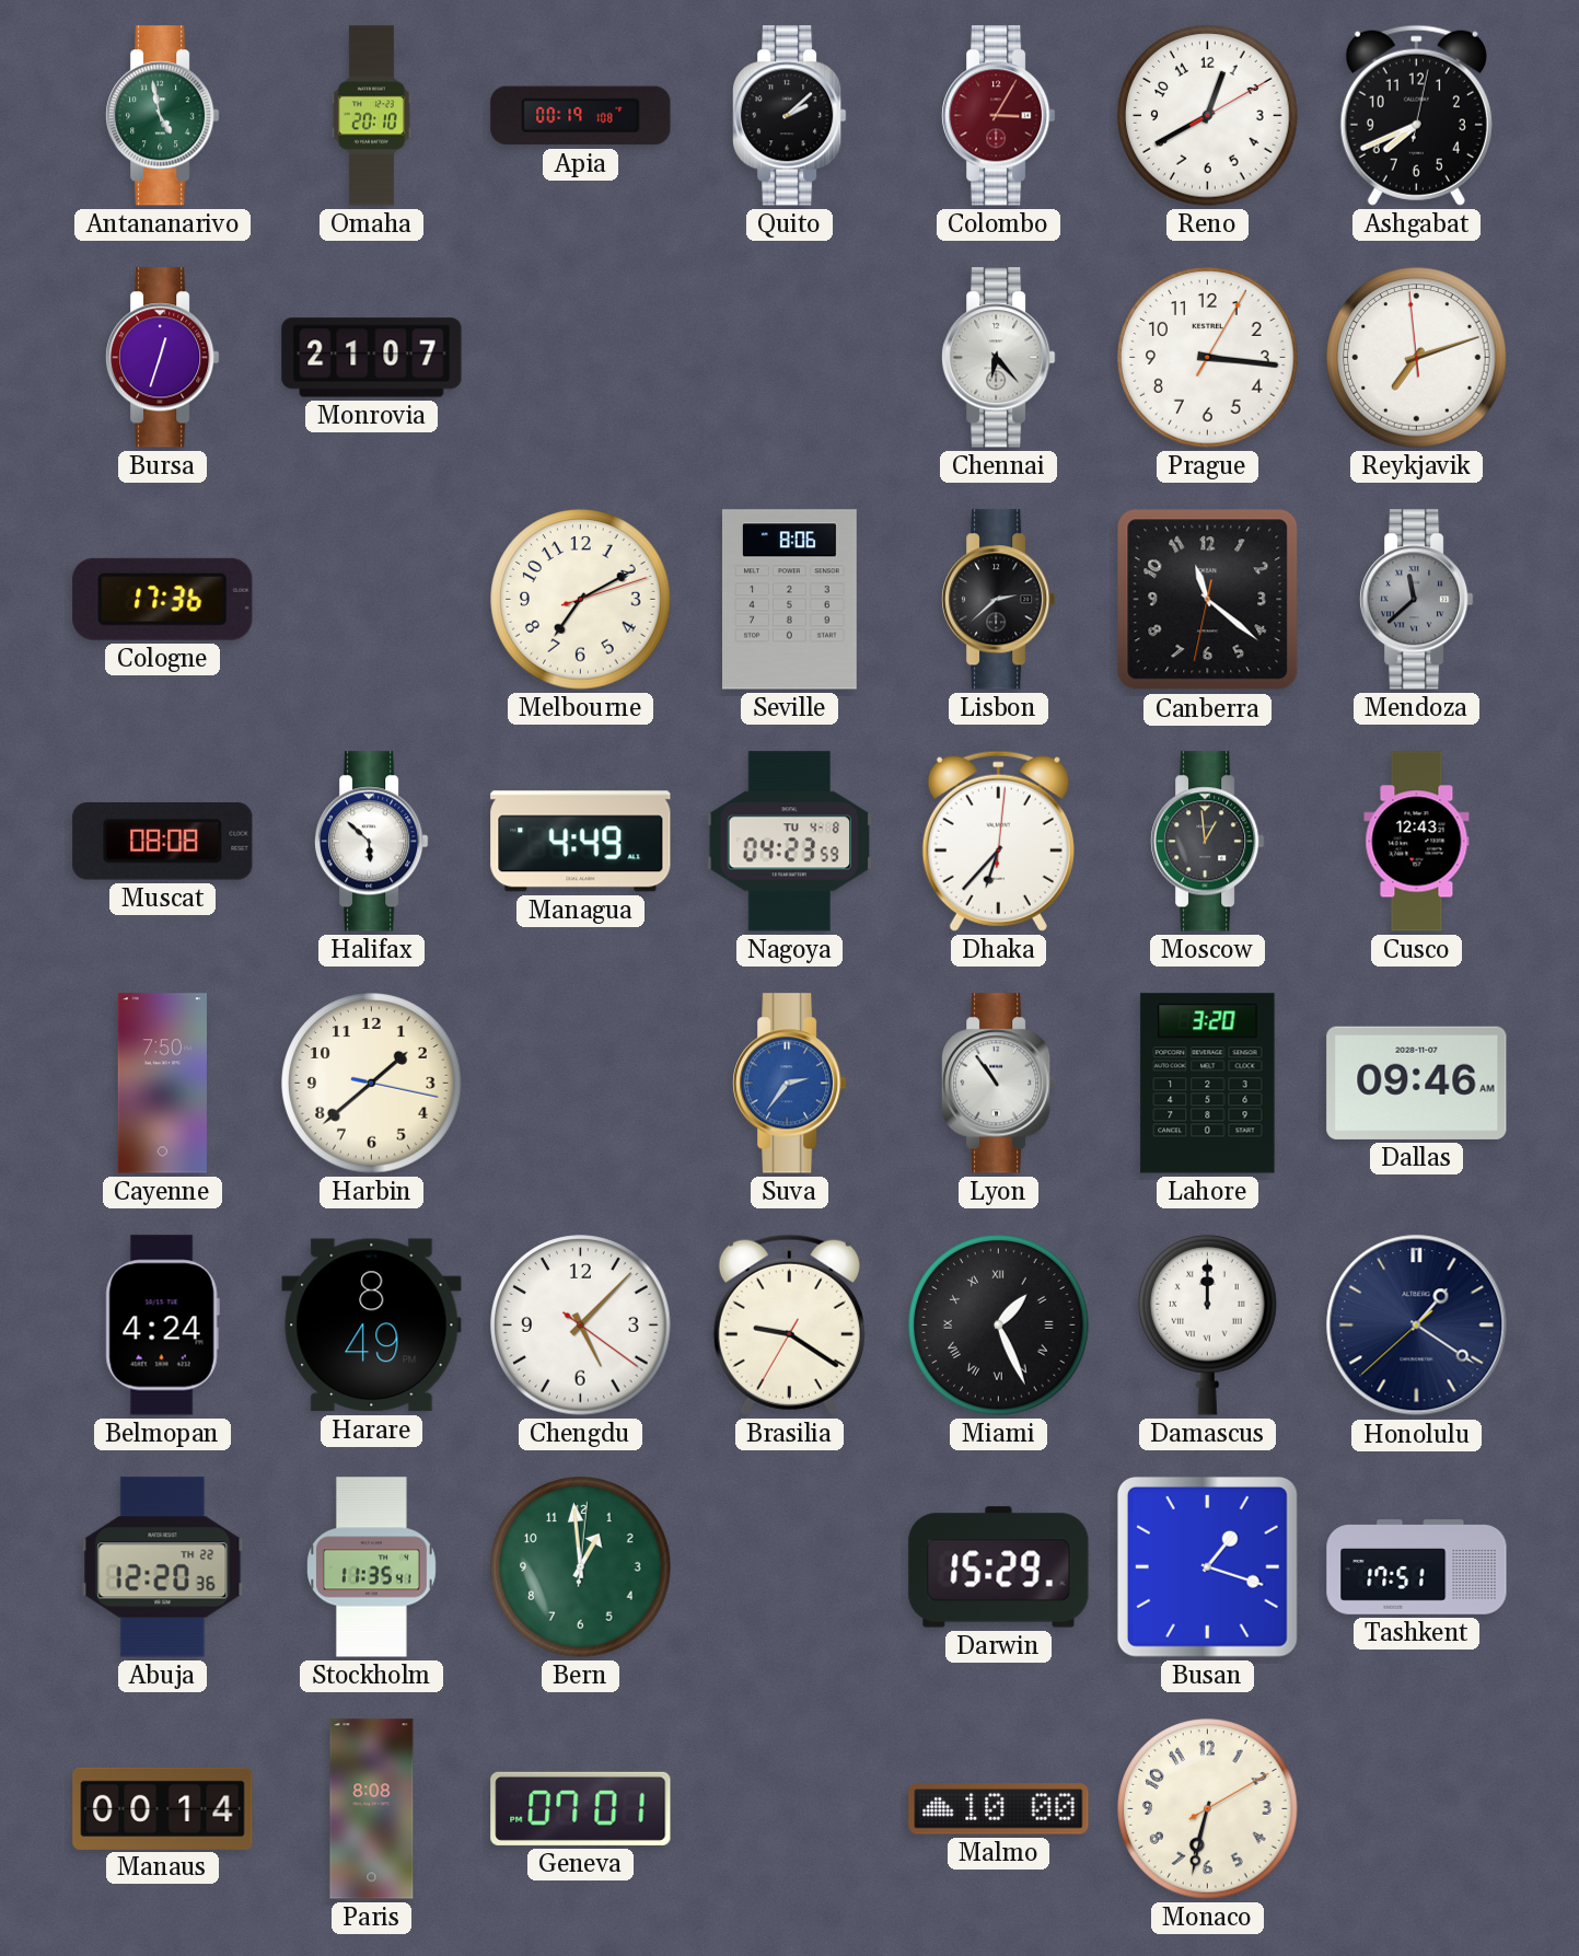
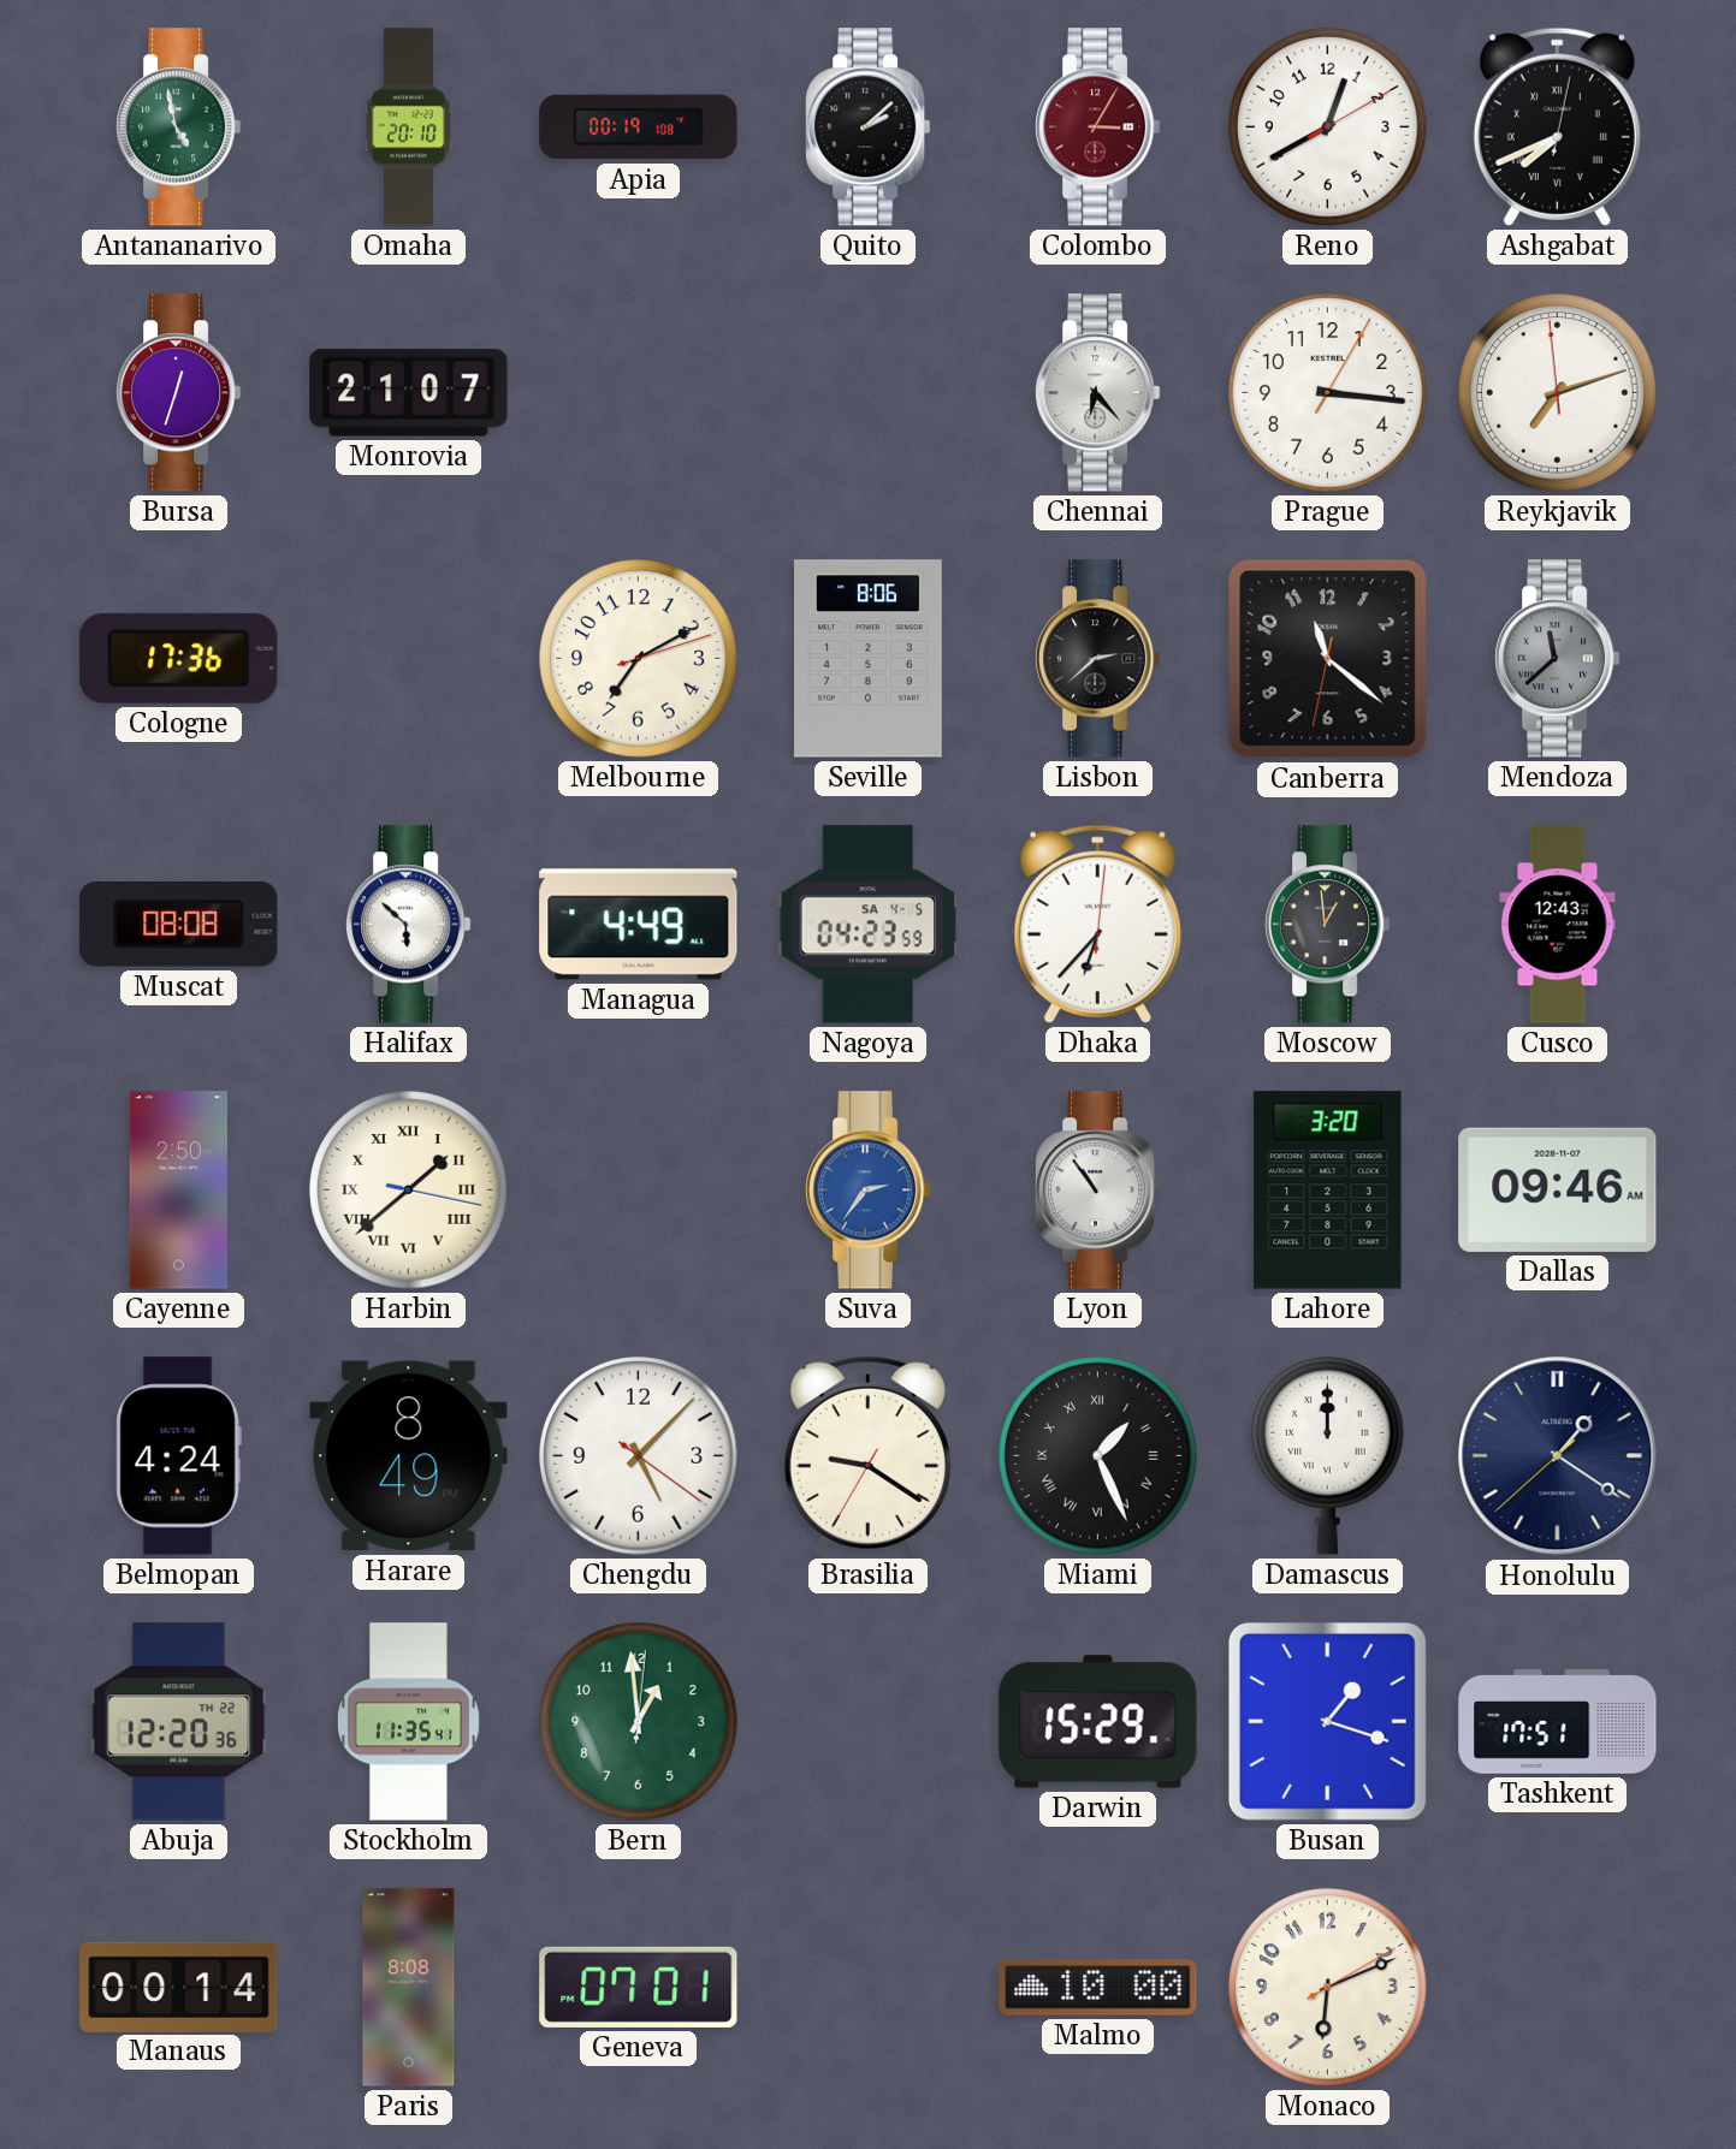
Ashgabat numerals: Arabic -> Roman (1557, 126)
Nagoya date: TU 4-8 -> SA 4-5 (869, 925)
Cayenne: 7:50 -> 2:50 (178, 1191)
Harbin numerals: Arabic -> Roman (409, 1191)
Monaco: 6:32 -> 6:11 (1328, 1988)
